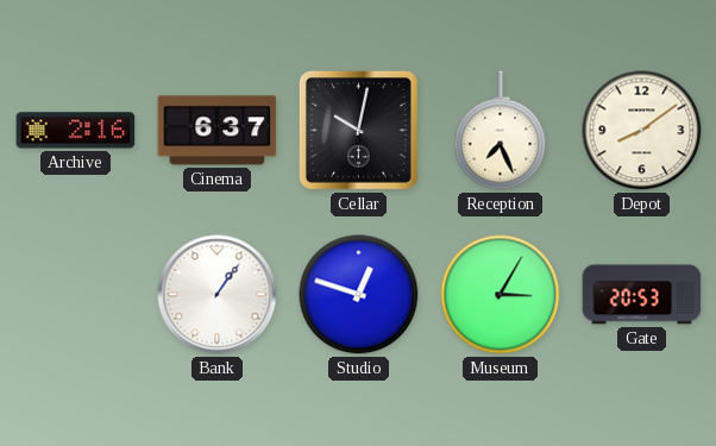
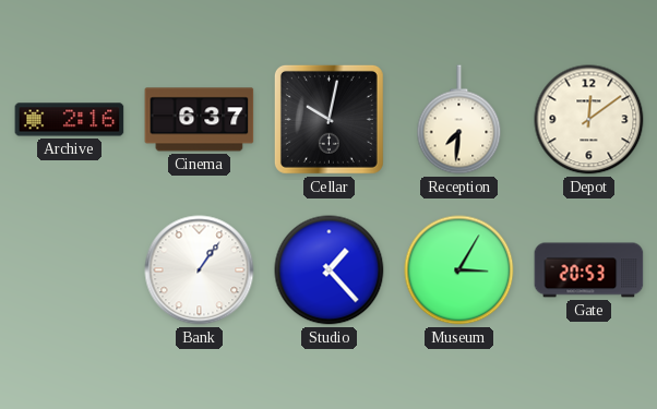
Reception: 7:26 -> 7:31 (459, 120)
Depot: 8:09 -> 12:09 (589, 120)
Studio: 12:48 -> 1:23 (330, 270)
